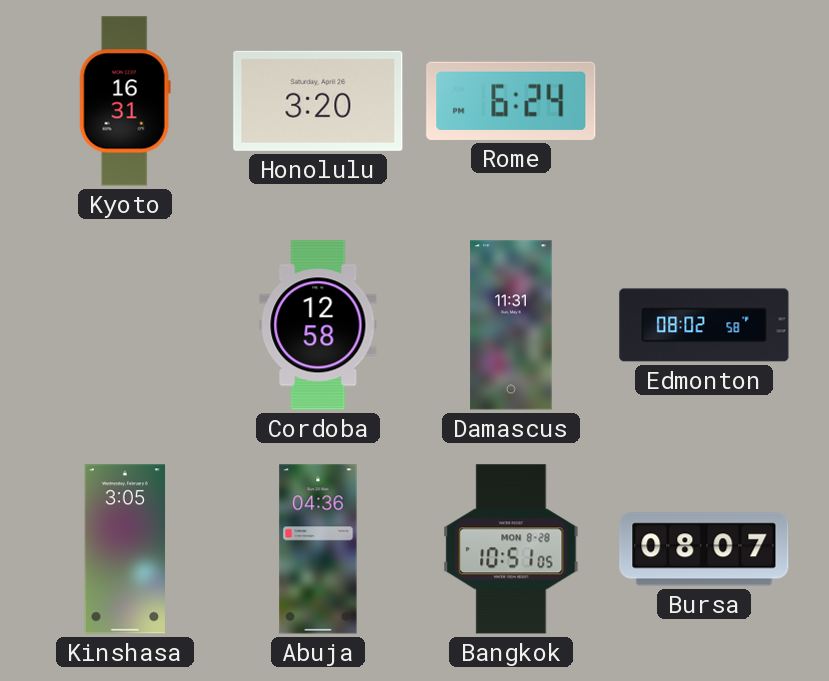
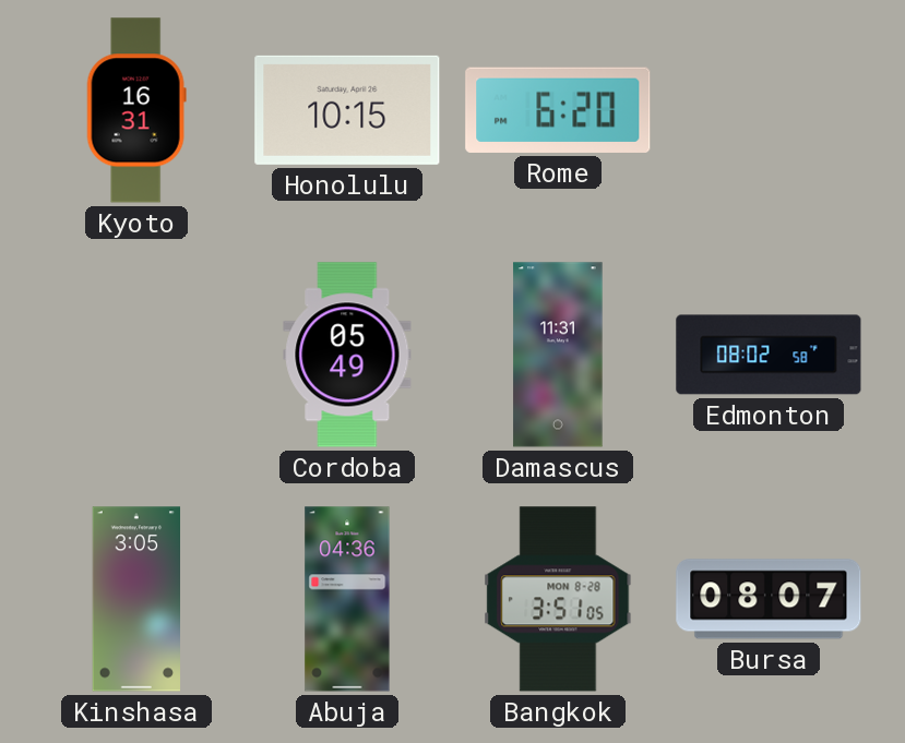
Honolulu: 3:20 -> 10:15 (347, 110)
Rome: 6:24 -> 6:20 (558, 110)
Cordoba: 12:58 -> 05:49 (347, 355)
Bangkok: 10:51 -> 3:51 (558, 599)
